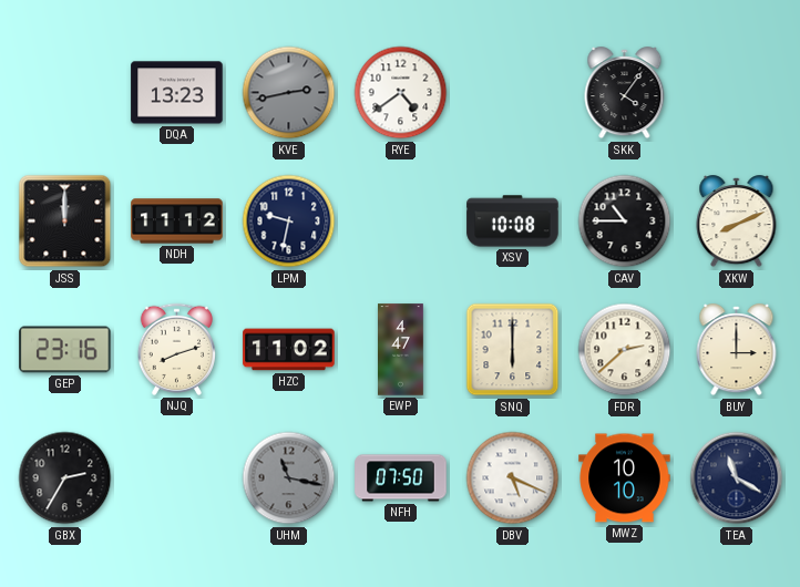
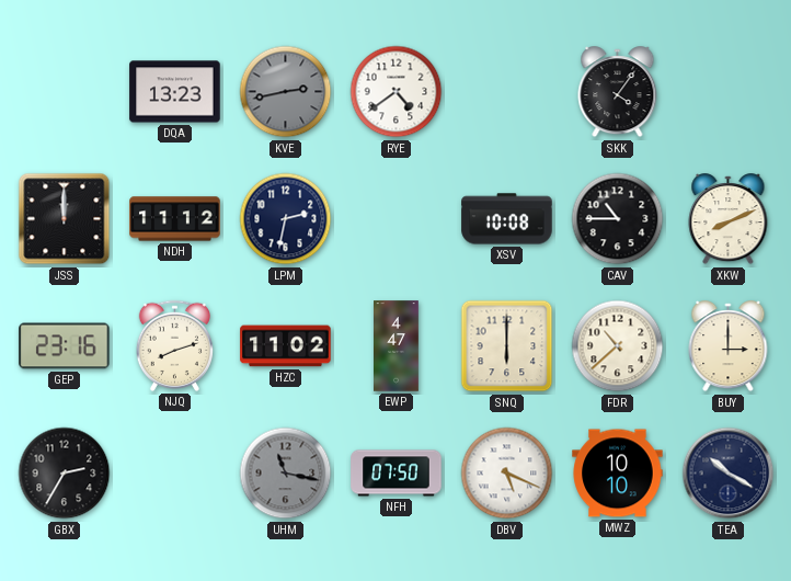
LPM: 9:32 -> 2:32 (286, 219)
FDR: 2:38 -> 10:38 (618, 346)
TEA: 11:20 -> 10:20 (729, 474)
